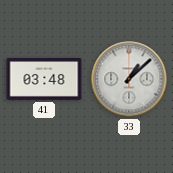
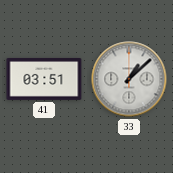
41: 03:48 -> 03:51 (44, 79)
